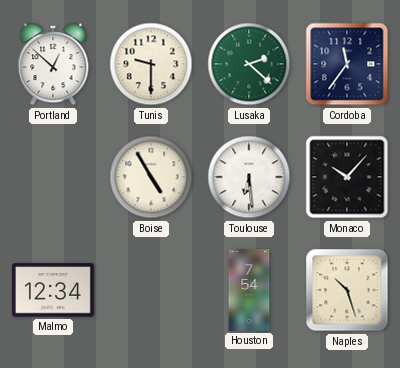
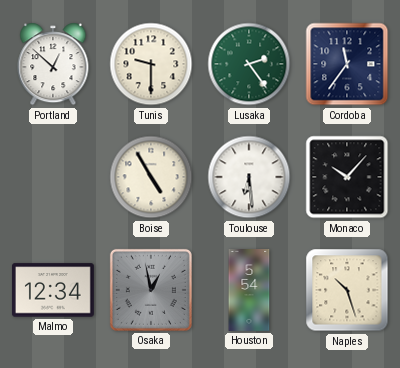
Lusaka: 2:22 -> 2:24 (249, 64)
Osaka: none -> 12:58 (151, 290)
Houston: 7:54 -> 5:54 (249, 291)
